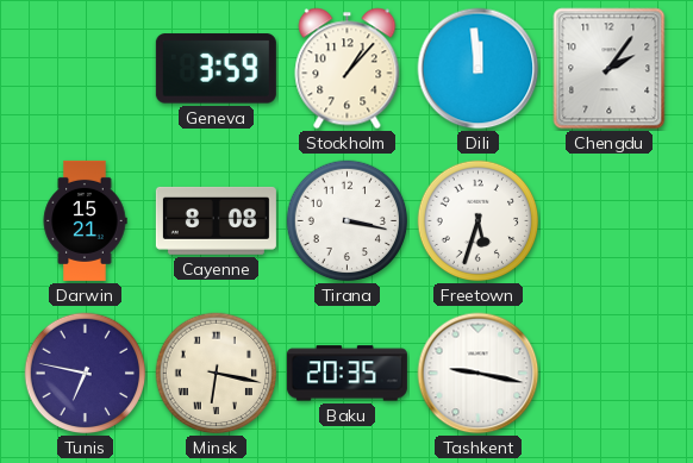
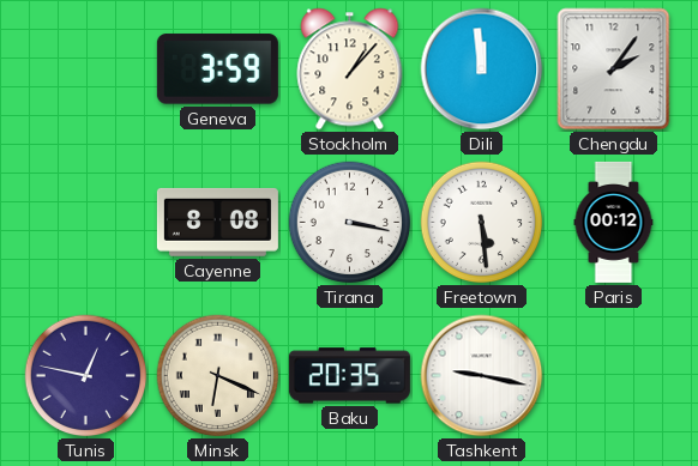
Darwin: 15:21 -> none (85, 220)
Freetown: 5:33 -> 5:29 (482, 223)
Paris: none -> 00:12 (614, 222)
Tunis: 6:47 -> 12:47 (86, 376)
Minsk: 6:17 -> 6:19 (218, 376)
